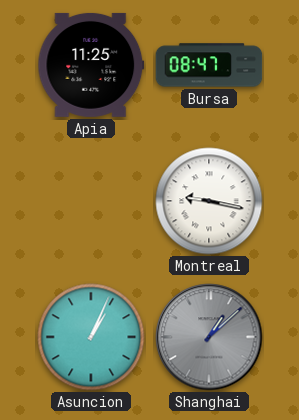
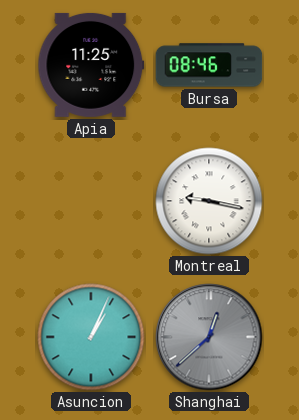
Bursa: 08:47 -> 08:46 (209, 65)
Shanghai: 1:08 -> 12:38 (209, 337)
